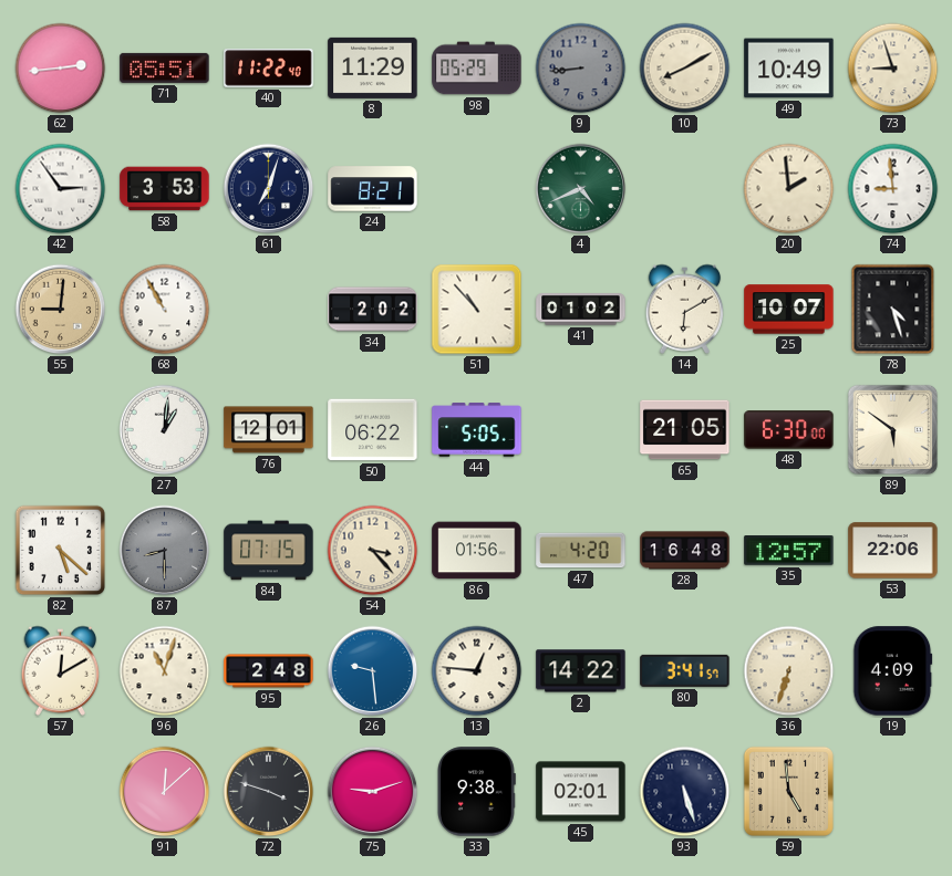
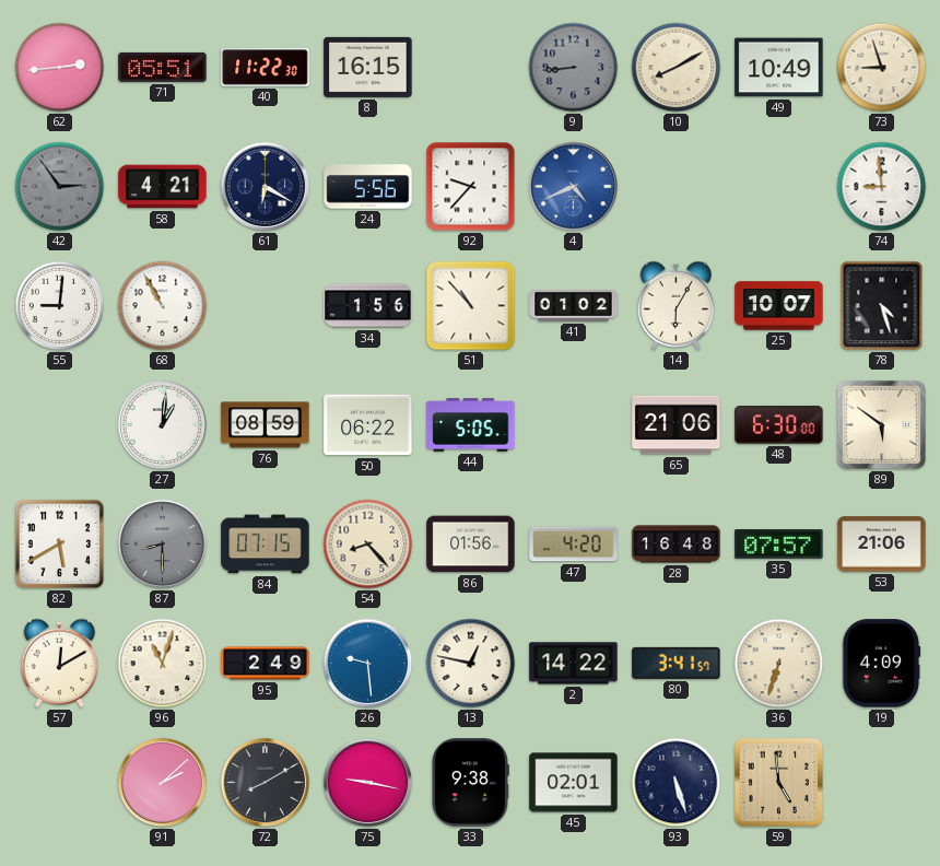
40: 11:22:40 -> 11:22:30 (266, 68)
8: 11:29 -> 16:15 (368, 67)
98: 05:29 -> none (477, 69)
42 dial: white -> grey (60, 187)
58: 3:53 -> 4:21 (163, 187)
61: 7:03 -> 6:20 (266, 187)
24: 8:21 -> 5:56 (368, 187)
92: none -> 9:37 (471, 187)
4 dial: green -> blue (574, 187)
20: 1:59 -> none (789, 189)
55 dial: champagne -> white (60, 306)
34: 2:02 -> 1:56 (368, 306)
14: 6:10 -> 6:05 (677, 305)
76: 12:01 -> 08:59 (266, 425)
65: 21:05 -> 21:06 (677, 425)
82: 5:22 -> 5:40 (60, 545)
54: 3:23 -> 8:23 (368, 545)
35: 12:57 -> 07:57 (779, 545)
53: 22:06 -> 21:06 (882, 545)
95: 2:48 -> 2:49 (266, 664)
13: 12:46 -> 12:47 (471, 664)
91: 12:08 -> 2:08 (163, 783)
72: 3:48 -> 8:10 (266, 783)
75: 9:12 -> 9:17 (368, 783)
